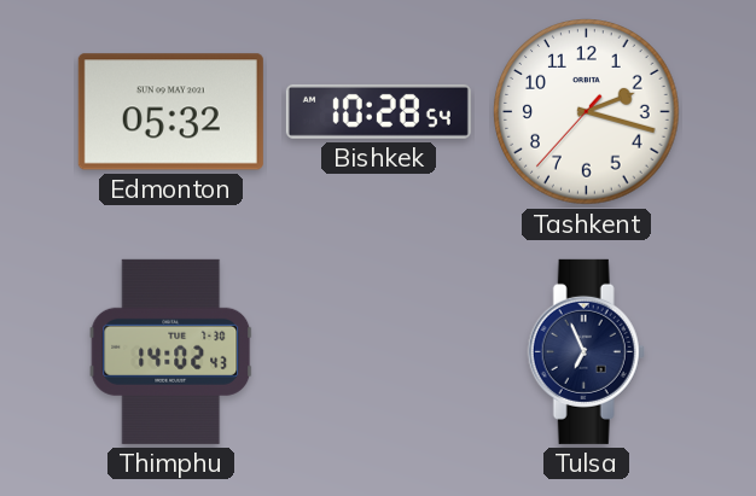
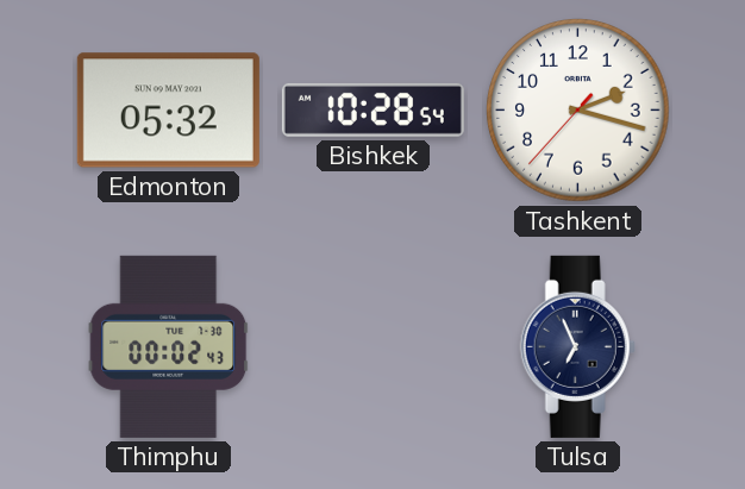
Thimphu: 14:02 -> 00:02 (169, 346)
